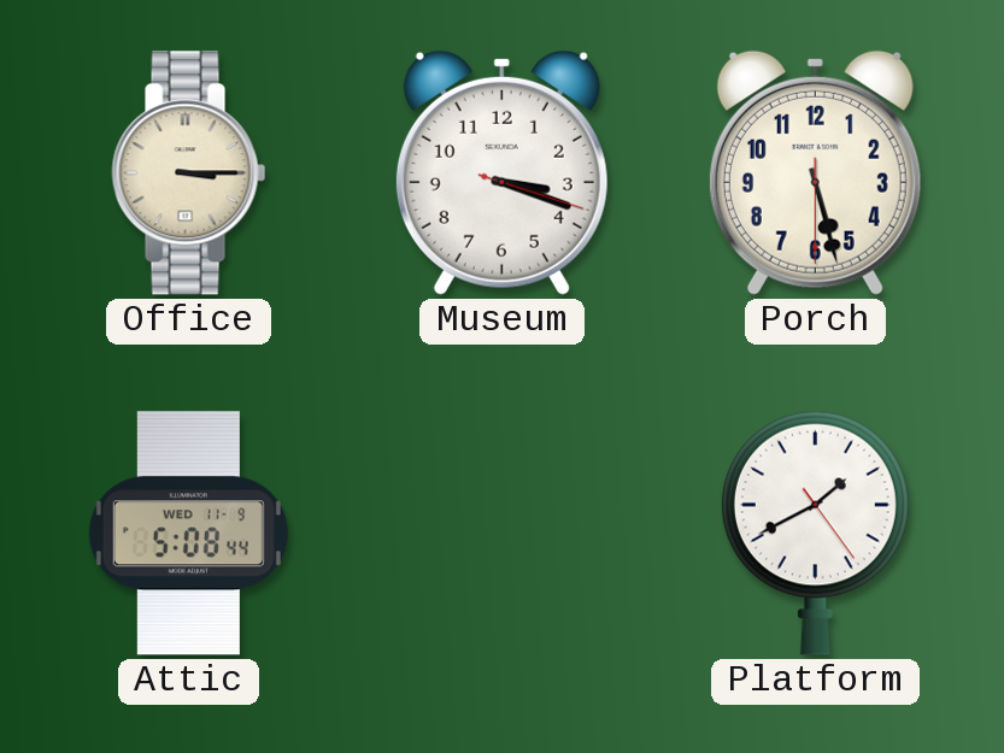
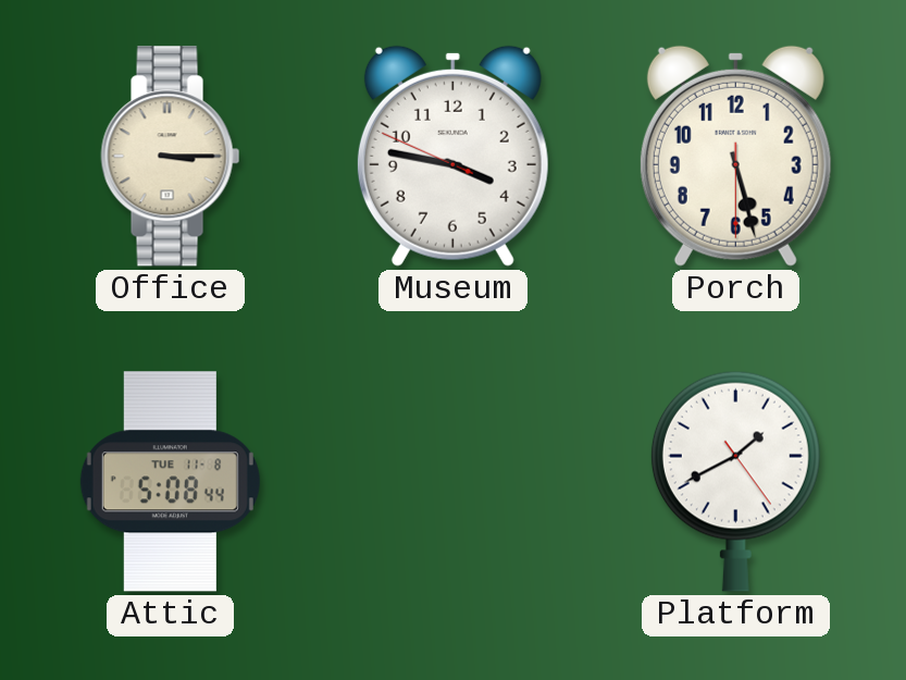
Museum: 3:18 -> 3:46 (452, 156)
Attic date: WED 11-9 -> TUE 11-8 (170, 482)
